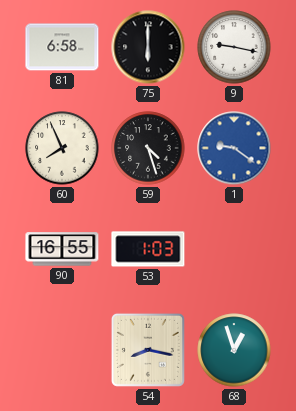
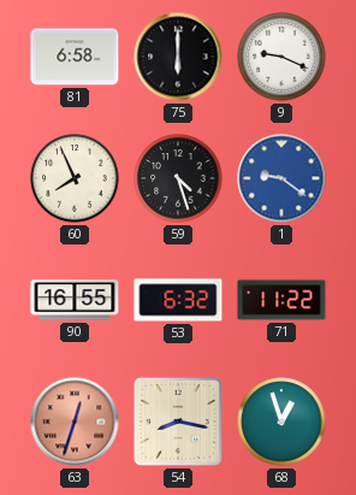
9: 9:17 -> 9:19 (281, 57)
53: 1:03 -> 6:32 (178, 300)
71: none -> 11:22 (281, 300)
63: none -> 12:33 (75, 422)
